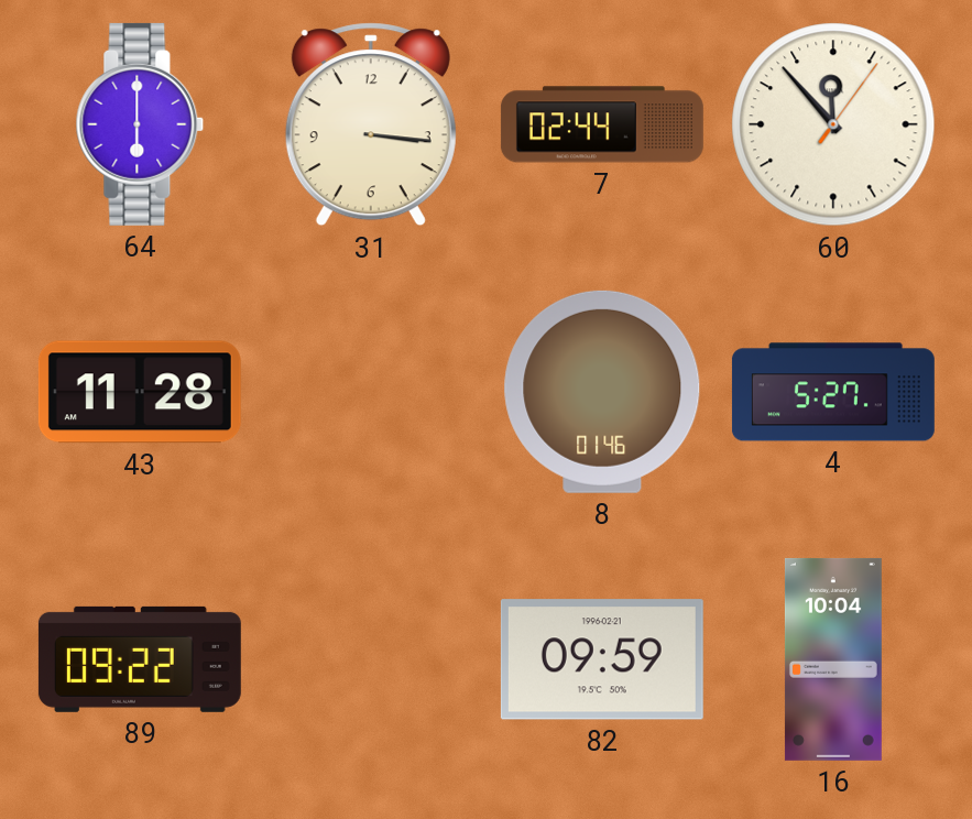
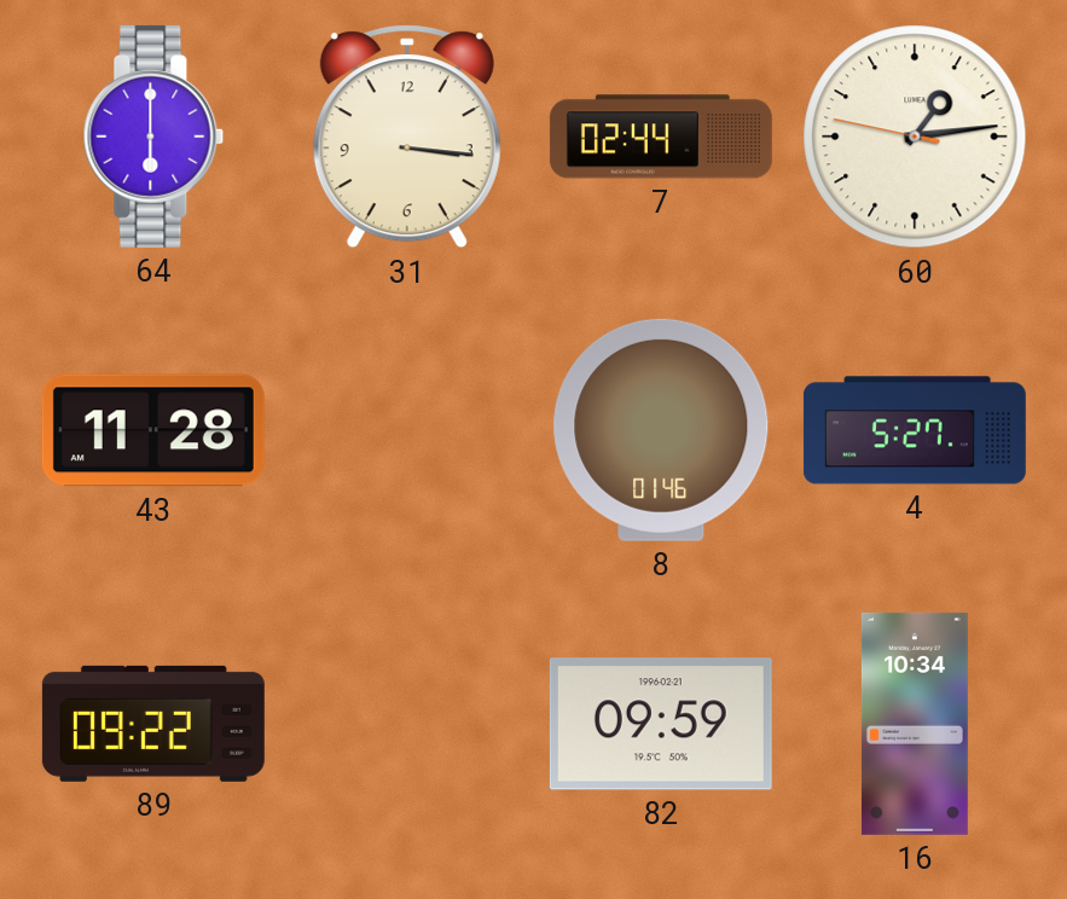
60: 11:53 -> 1:13 (915, 137)
16: 10:04 -> 10:34 (915, 724)
